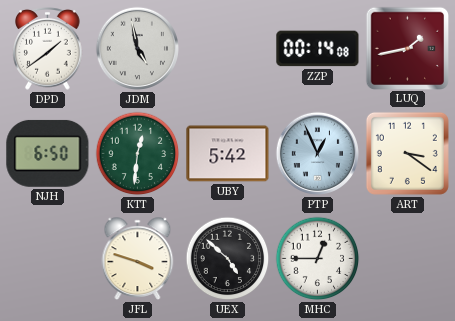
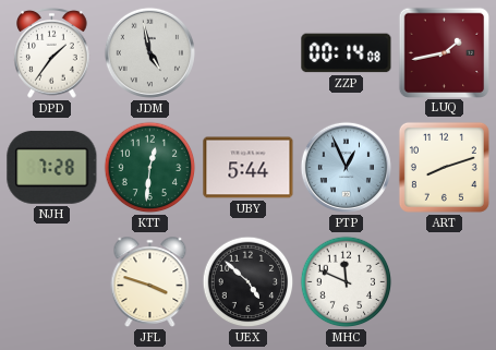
DPD: 1:39 -> 1:36 (52, 53)
NJH: 6:50 -> 7:28 (52, 167)
UBY: 5:42 -> 5:44 (249, 168)
ART: 3:21 -> 8:12 (444, 167)
MHC: 12:45 -> 11:49 (347, 282)
